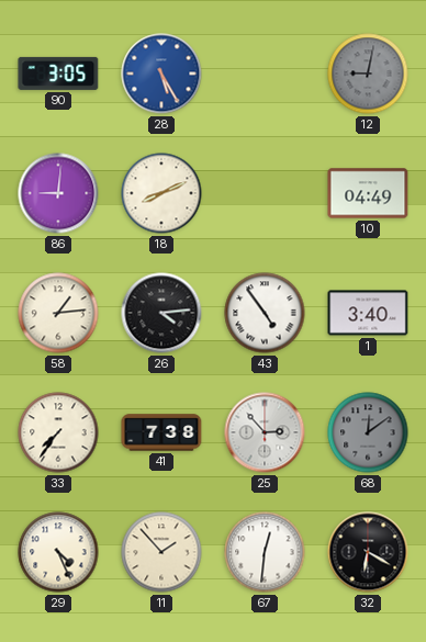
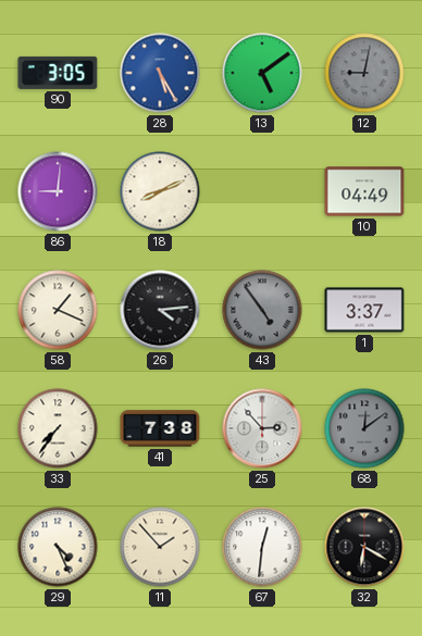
13: none -> 5:09 (262, 73)
58: 1:14 -> 1:19 (58, 310)
43 dial: white -> grey (262, 310)
1: 3:40 -> 3:37 (364, 310)
